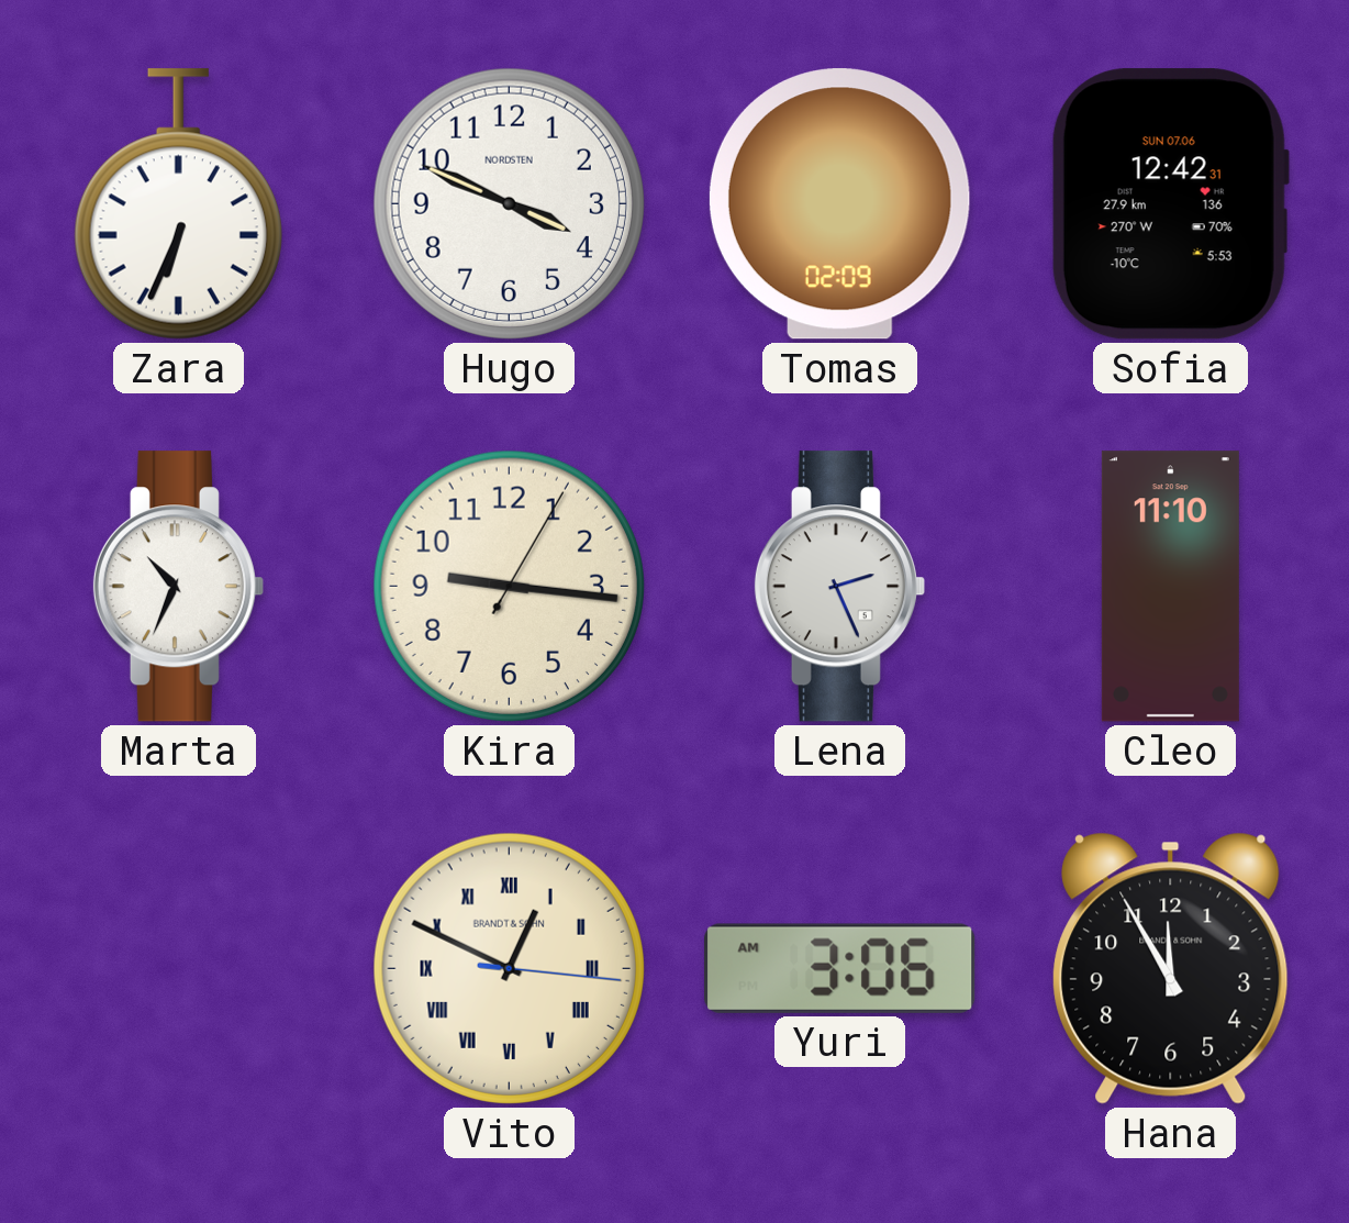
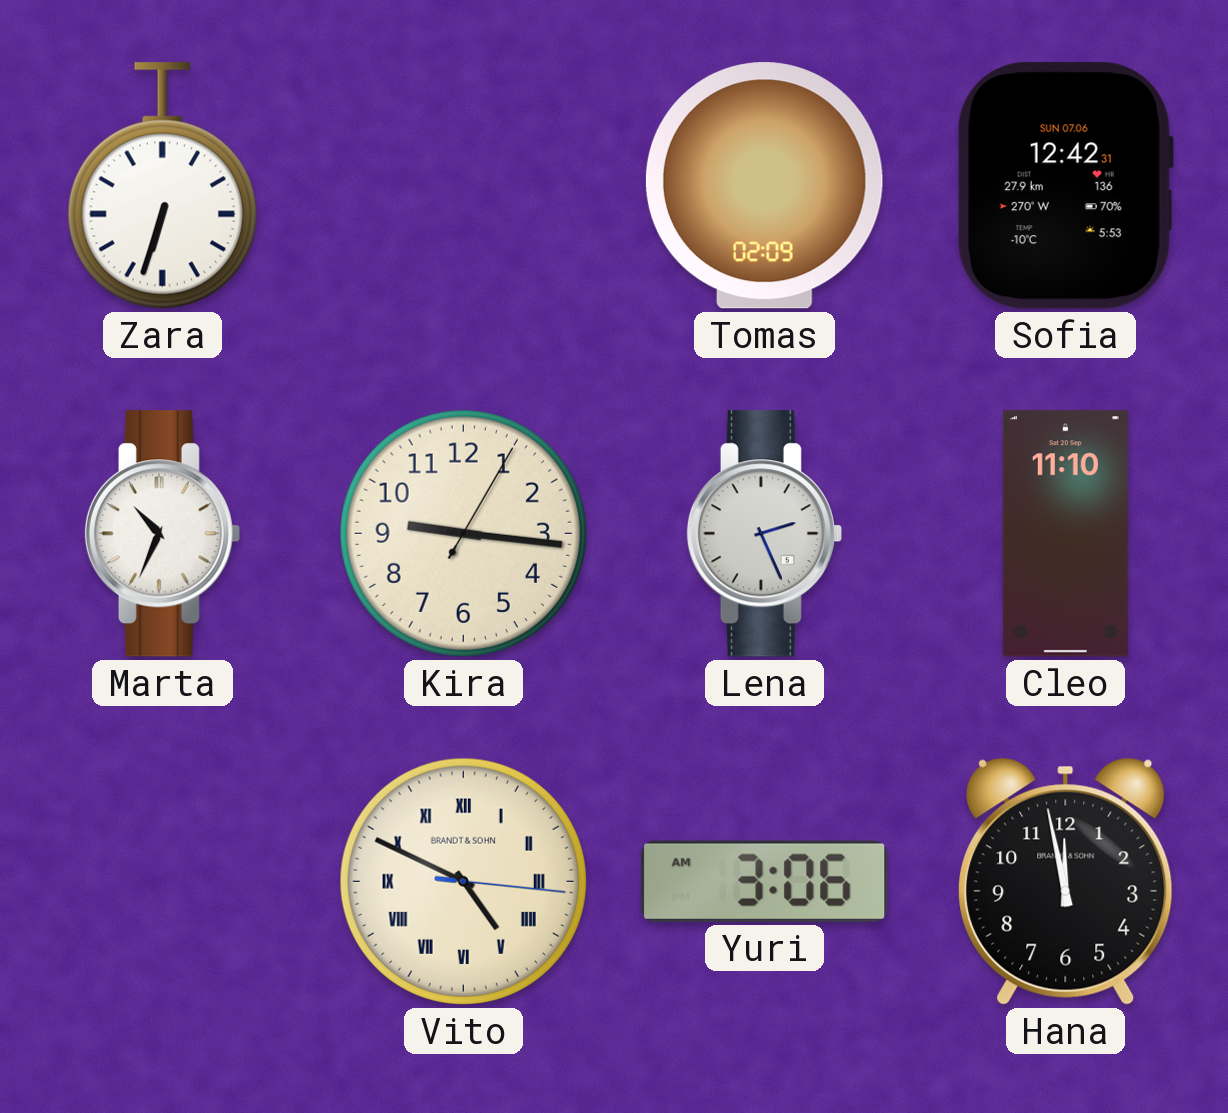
Zara: 6:34 -> 6:33 (162, 186)
Hugo: 3:49 -> none (509, 203)
Vito: 12:49 -> 4:49 (463, 881)
Hana: 11:55 -> 11:58 (1066, 881)
